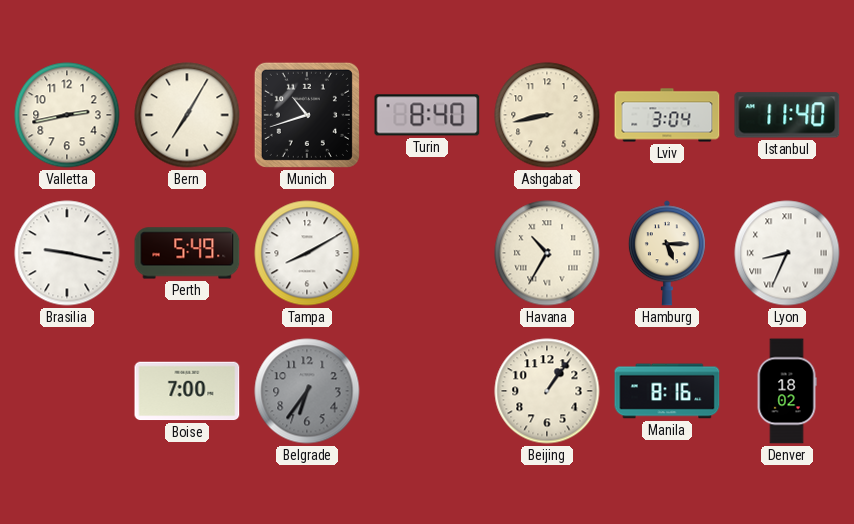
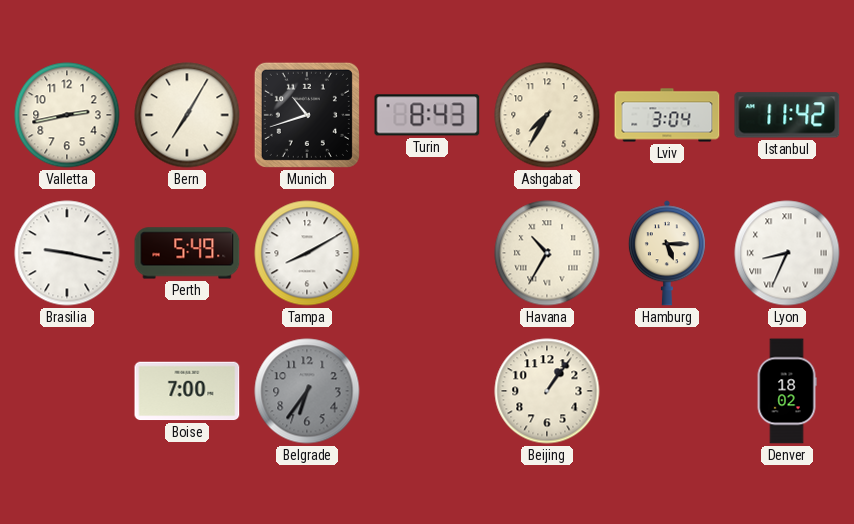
Turin: 8:40 -> 8:43 (427, 115)
Ashgabat: 8:43 -> 7:35 (547, 115)
Istanbul: 11:40 -> 11:42 (787, 115)
Manila: 8:16 -> none (667, 391)
